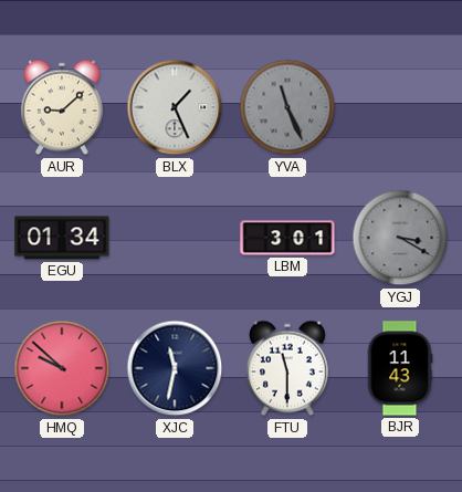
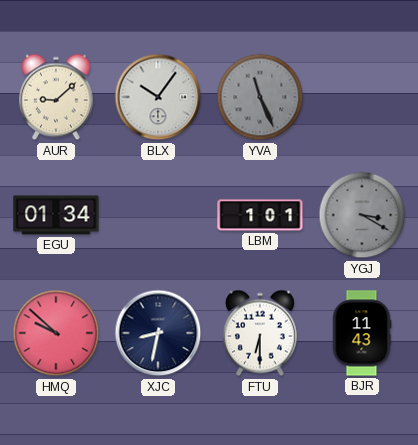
BLX: 1:26 -> 10:06 (158, 97)
LBM: 3:01 -> 1:01 (260, 215)
XJC: 11:32 -> 8:32 (158, 333)
FTU: 11:30 -> 6:30 (260, 333)
